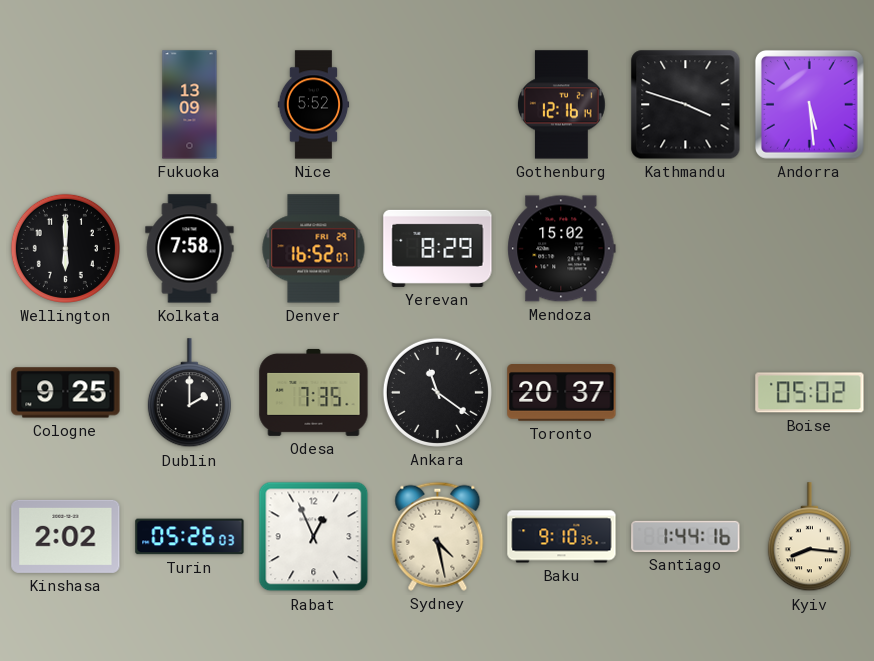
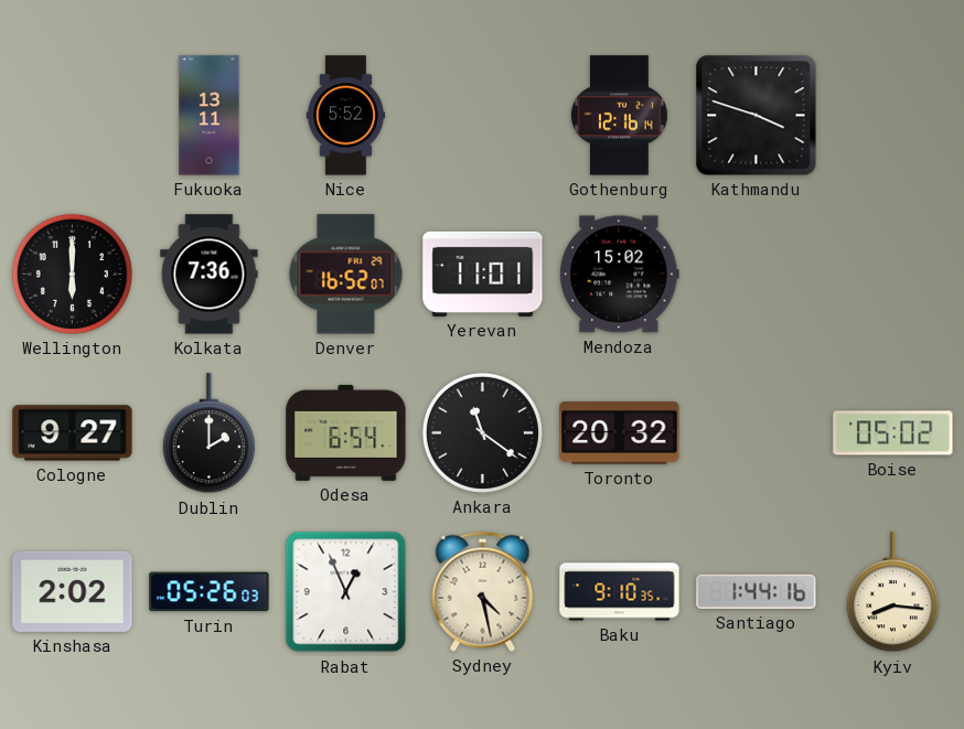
Fukuoka: 13:09 -> 13:11 (210, 116)
Andorra: 5:29 -> none (809, 104)
Kolkata: 7:58 -> 7:36 (210, 275)
Yerevan: 8:29 -> 11:01 (483, 274)
Cologne: 9:25 -> 9:27 (73, 433)
Odesa: 7:35 -> 6:54 (346, 432)
Toronto: 20:37 -> 20:32 (620, 433)
